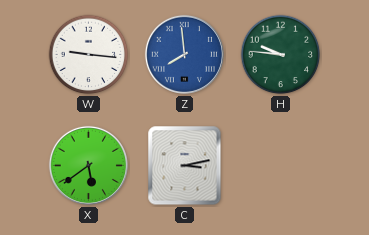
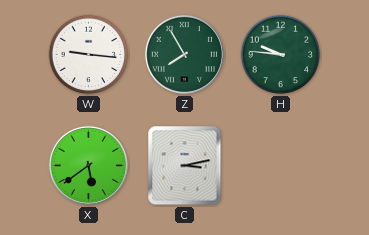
Z: 7:59 -> 7:55 (184, 54)
Z dial: blue -> green (184, 54)
